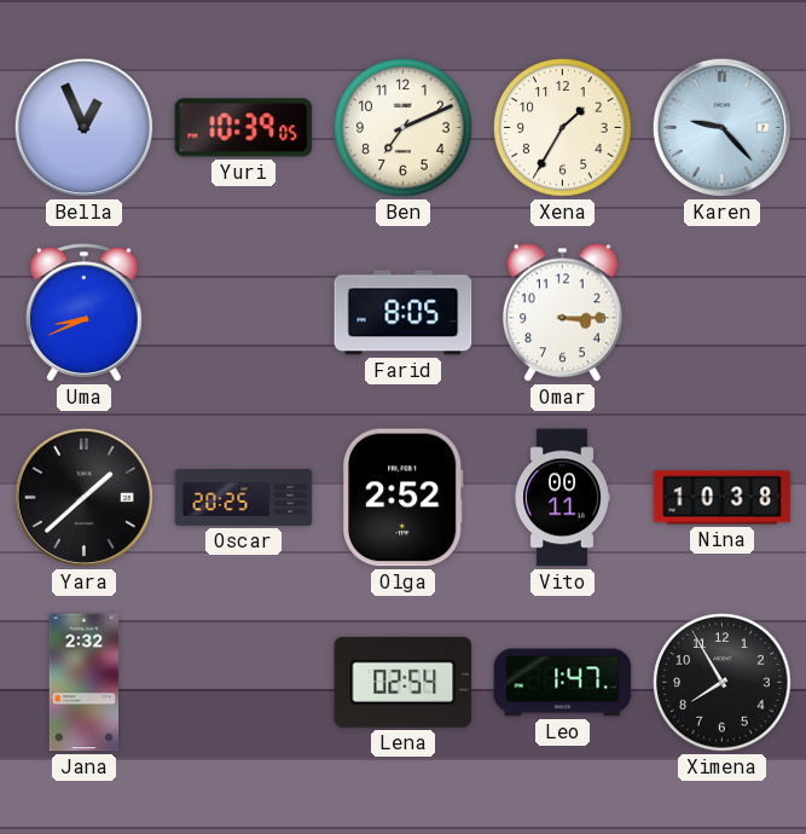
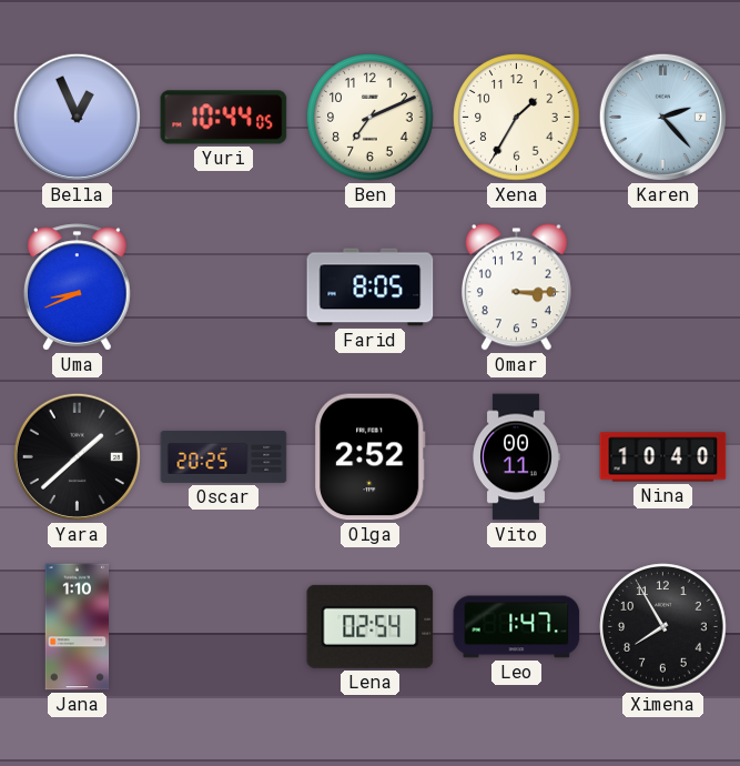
Yuri: 10:39 -> 10:44 (224, 118)
Karen: 9:23 -> 2:23 (662, 117)
Nina: 10:38 -> 10:40 (663, 457)
Jana: 2:32 -> 1:10 (78, 627)
